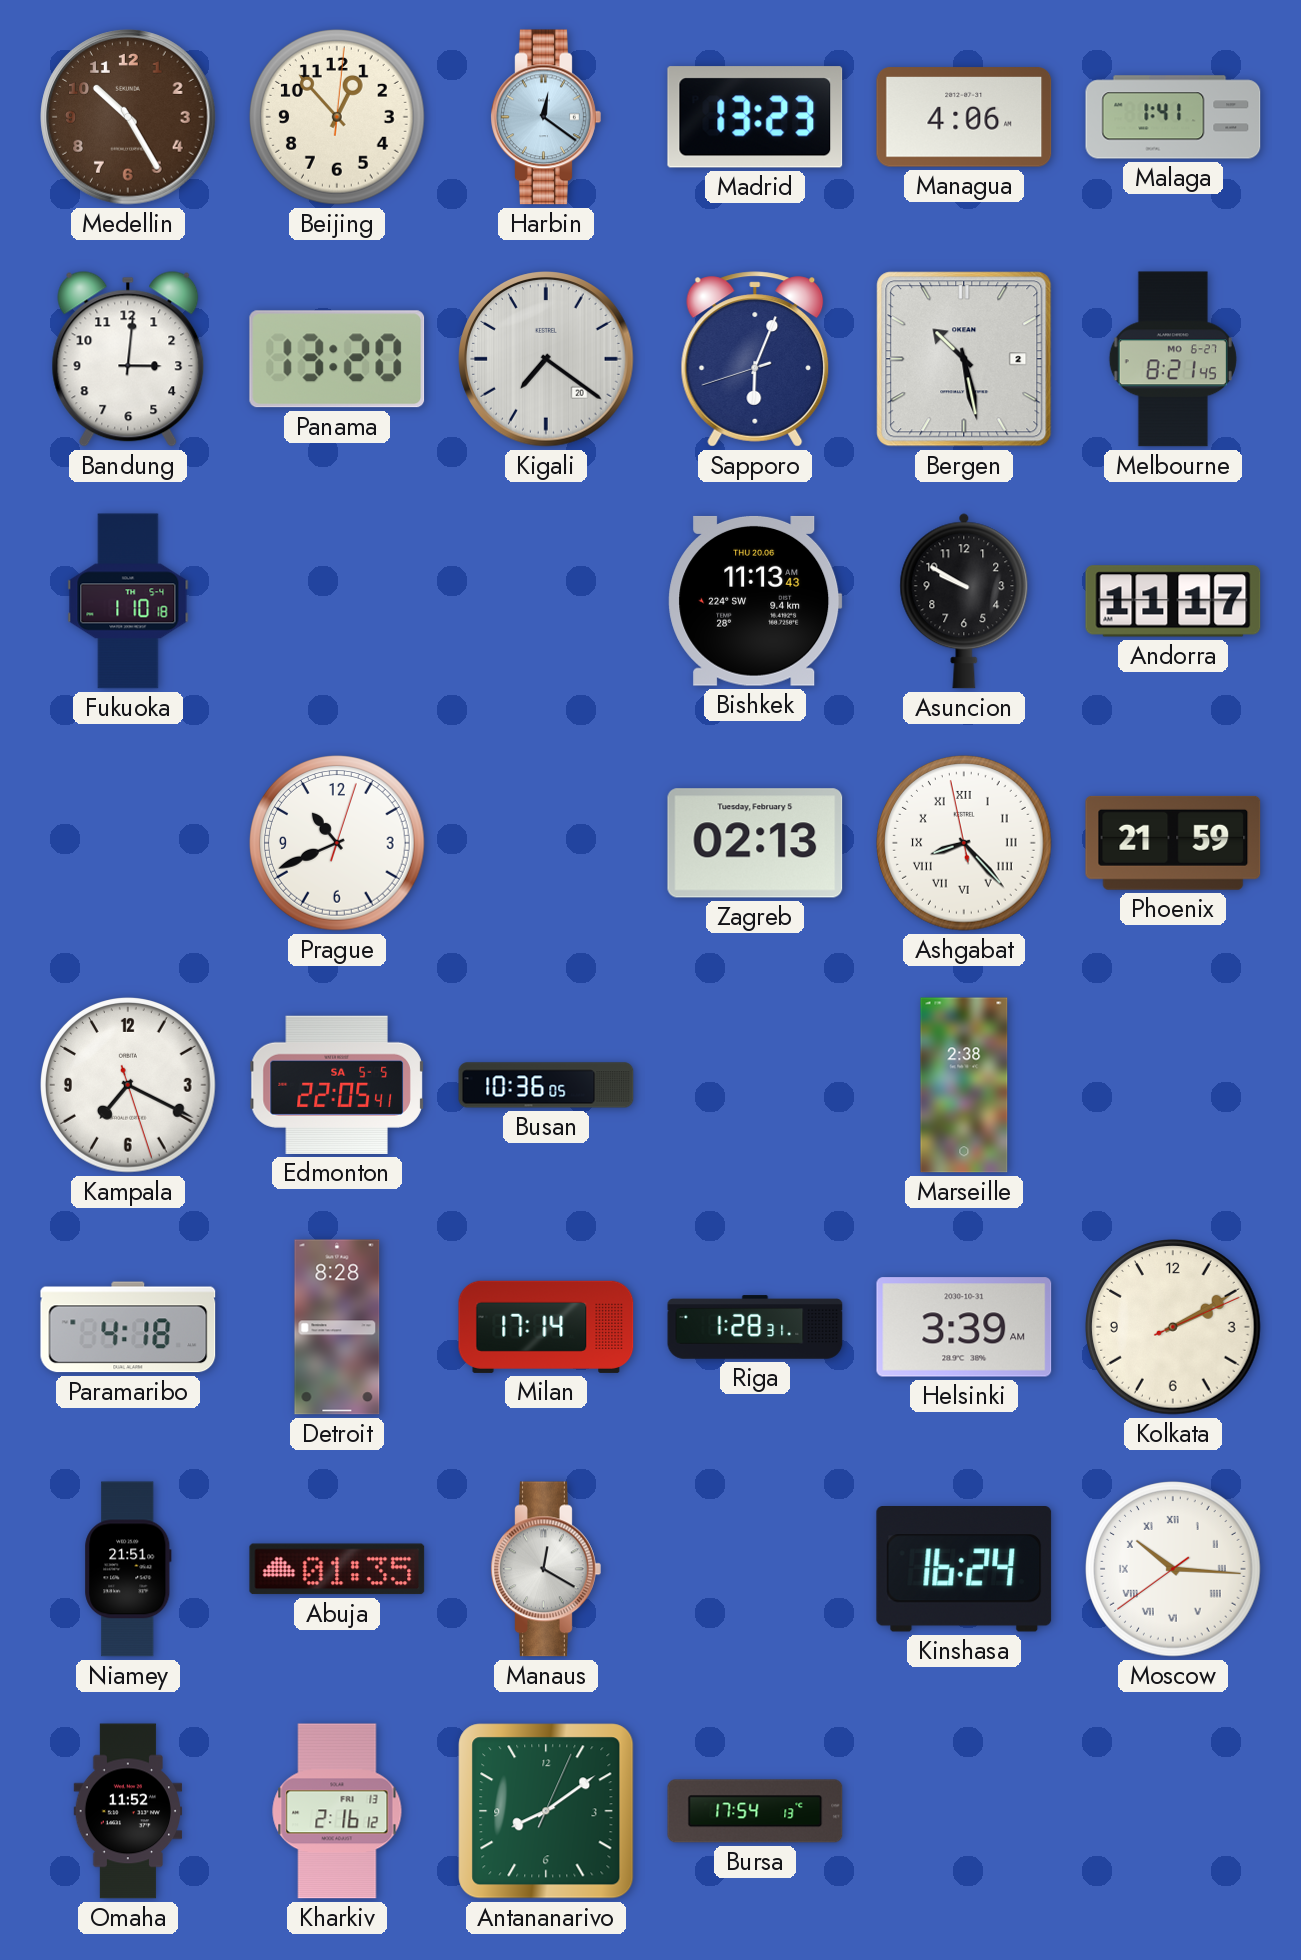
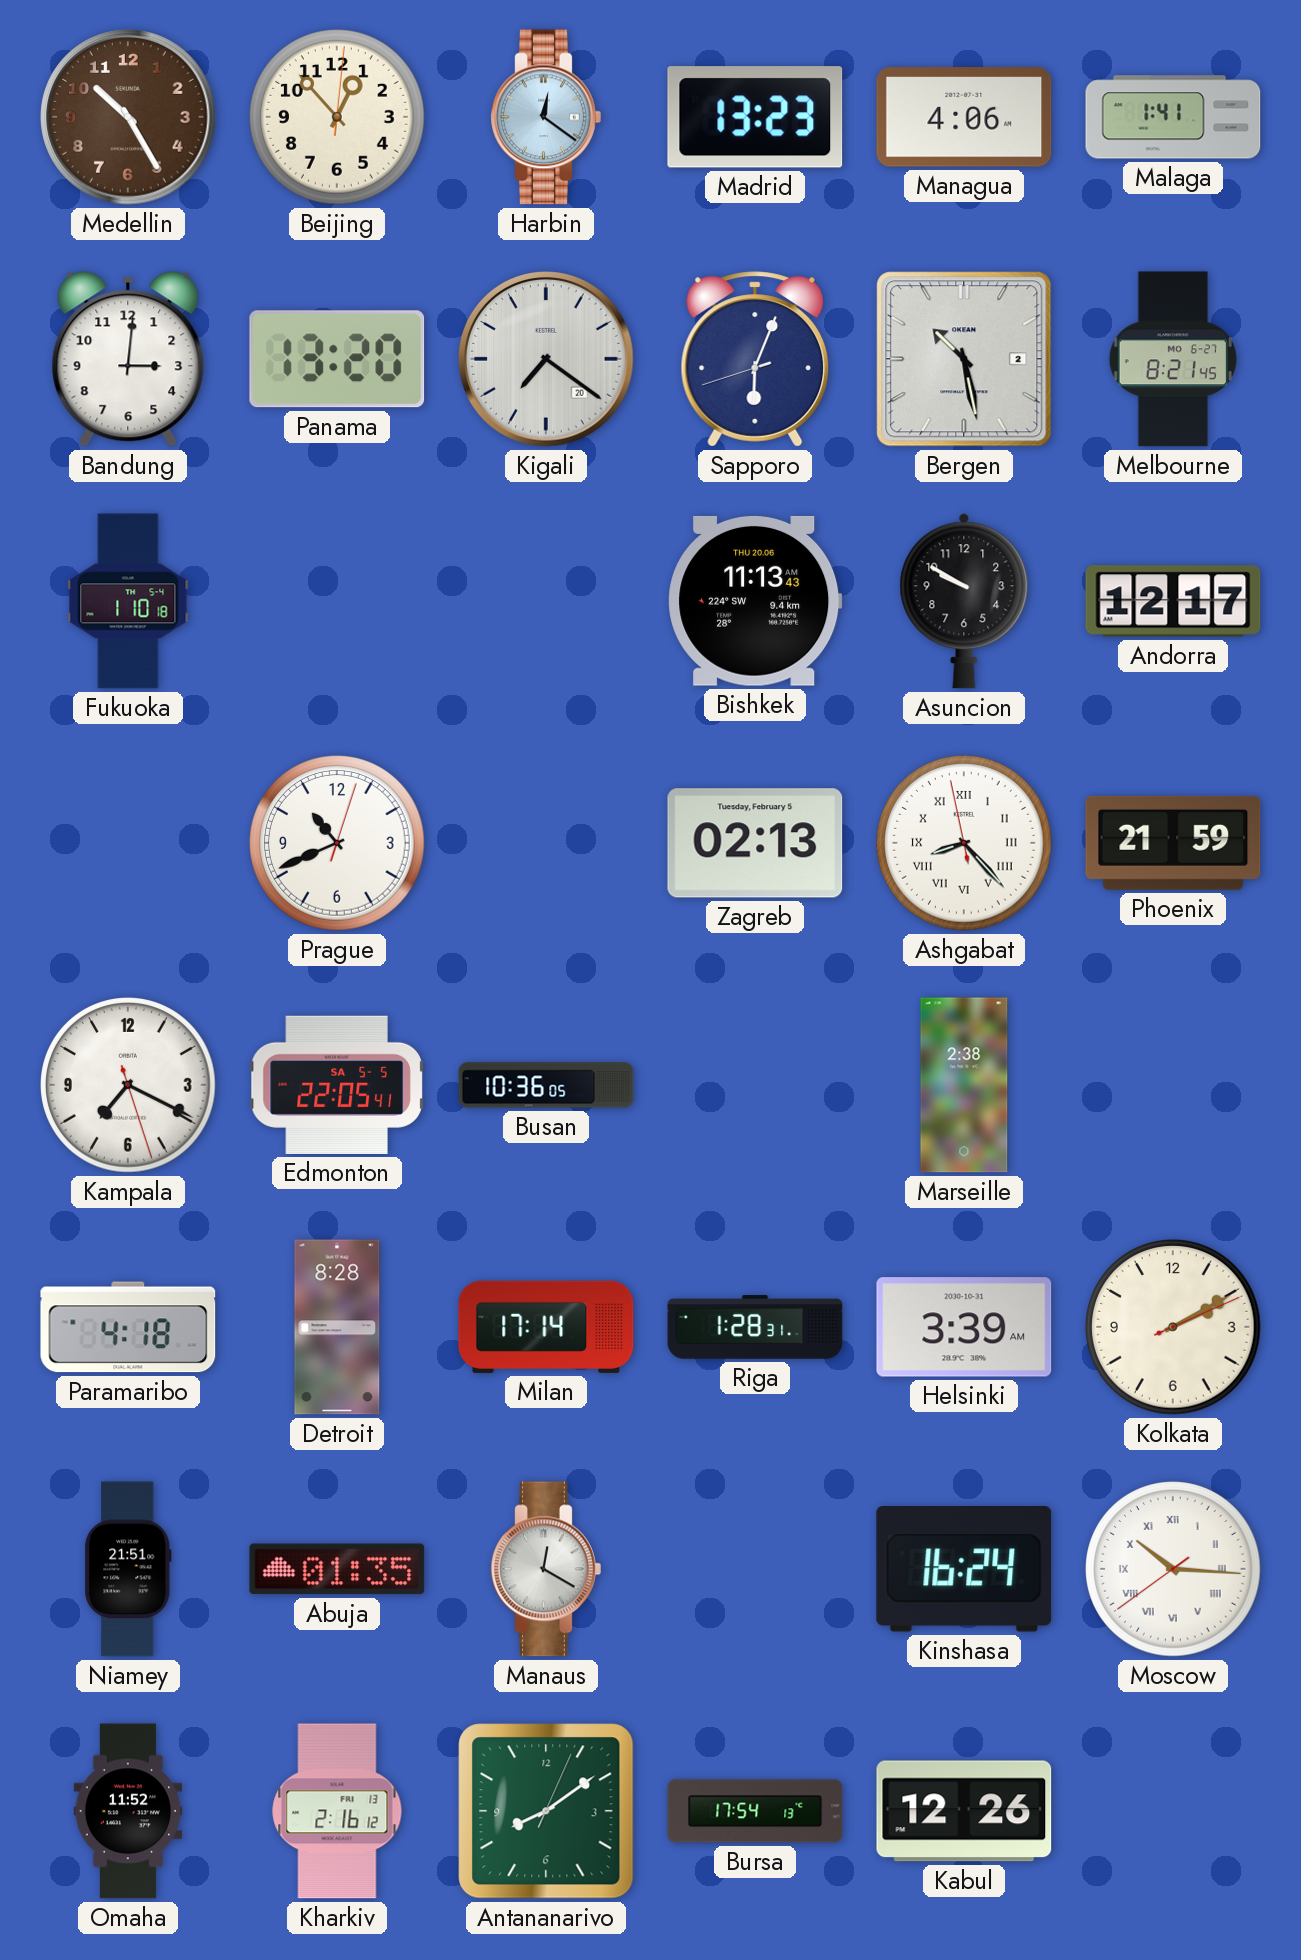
Andorra: 11:17 -> 12:17 (1173, 601)
Kabul: none -> 12:26 (964, 1811)
